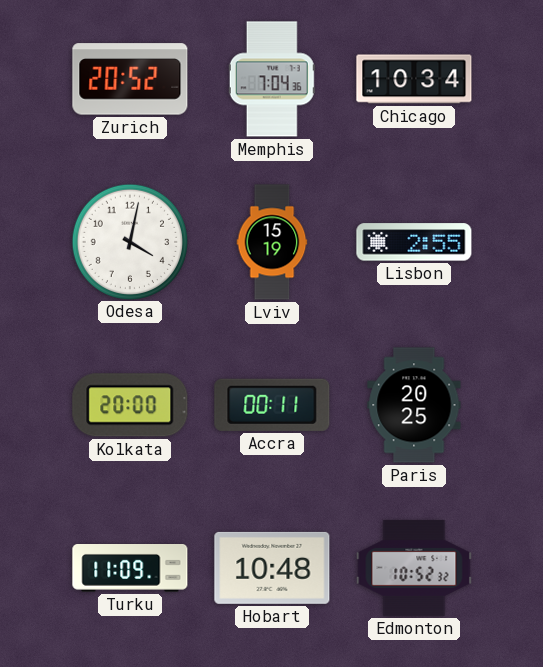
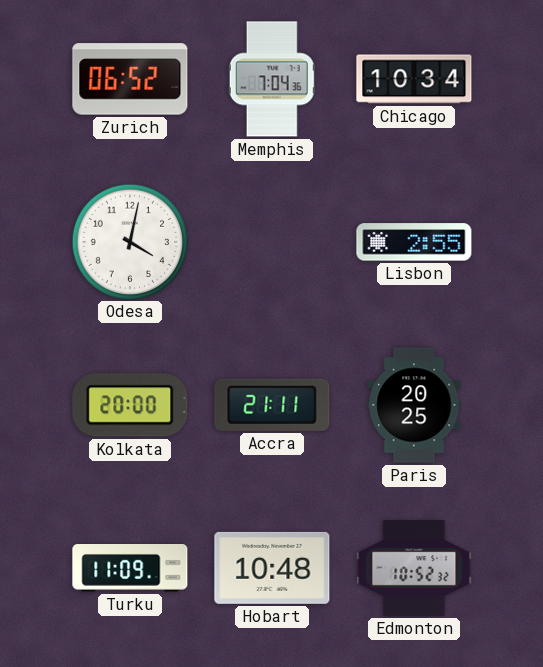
Zurich: 20:52 -> 06:52 (130, 79)
Lviv: 15:19 -> none (272, 242)
Accra: 00:11 -> 21:11 (272, 405)
